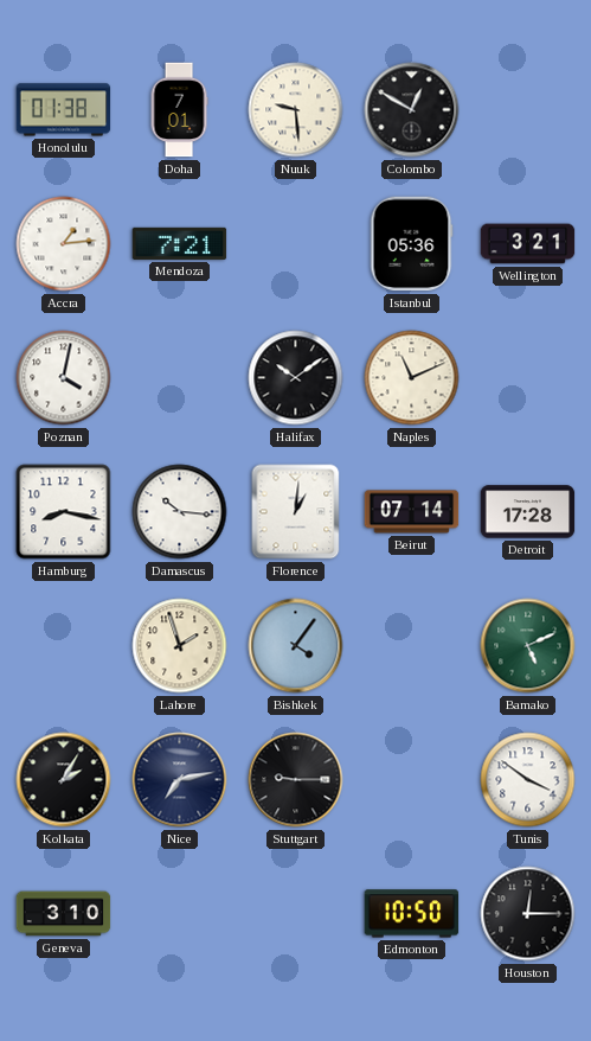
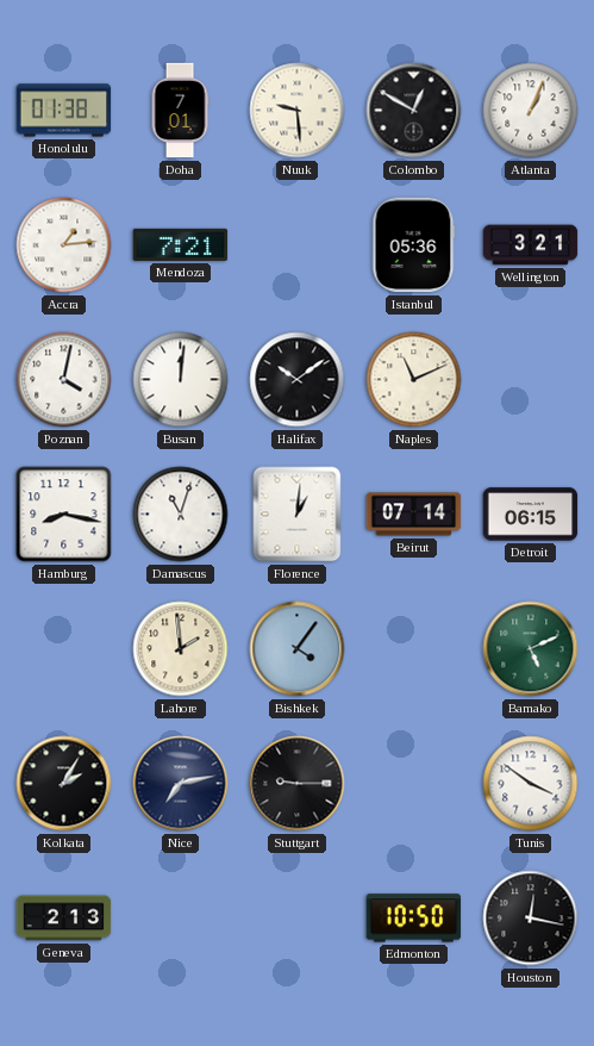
Atlanta: none -> 1:04 (531, 111)
Busan: none -> 12:01 (181, 380)
Damascus: 10:16 -> 11:03 (181, 515)
Detroit: 17:28 -> 06:15 (531, 515)
Lahore: 1:57 -> 1:59 (181, 649)
Geneva: 3:10 -> 2:13 (64, 919)
Houston: 12:15 -> 12:17 (531, 919)
